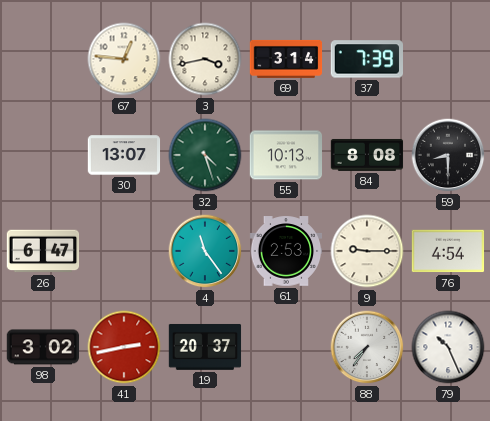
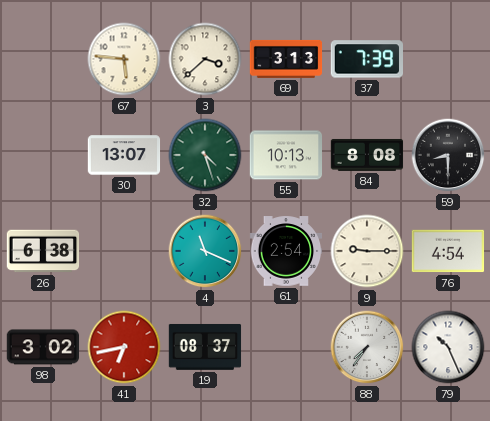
67: 12:46 -> 5:46 (124, 59)
3: 3:43 -> 3:38 (205, 59)
69: 3:14 -> 3:13 (286, 59)
26: 6:47 -> 6:38 (43, 251)
4: 11:24 -> 11:19 (205, 251)
61: 2:53 -> 2:54 (286, 251)
41: 2:43 -> 6:43 (124, 347)
19: 20:37 -> 08:37 (205, 347)
